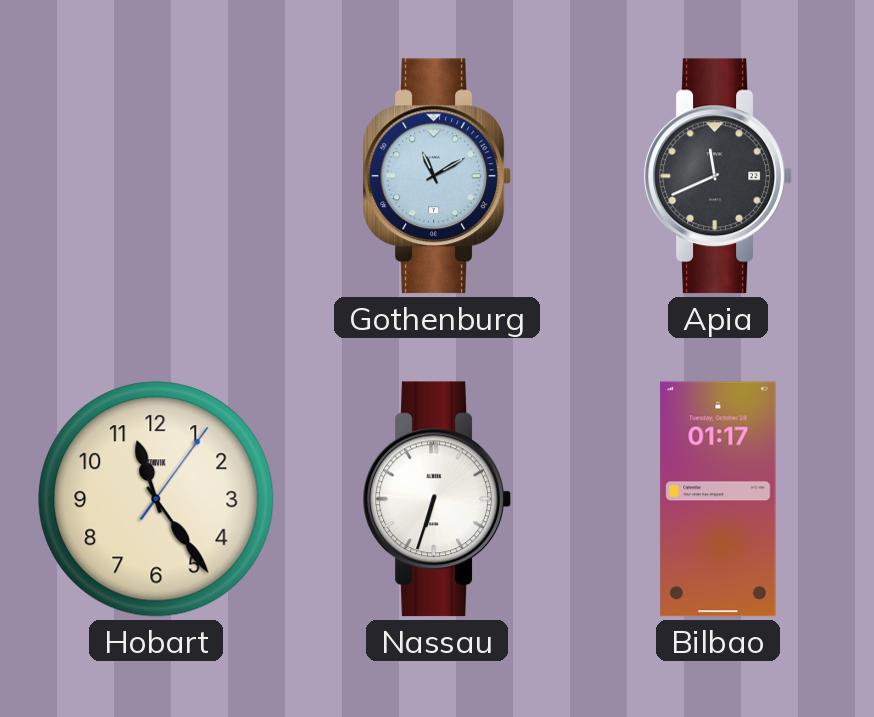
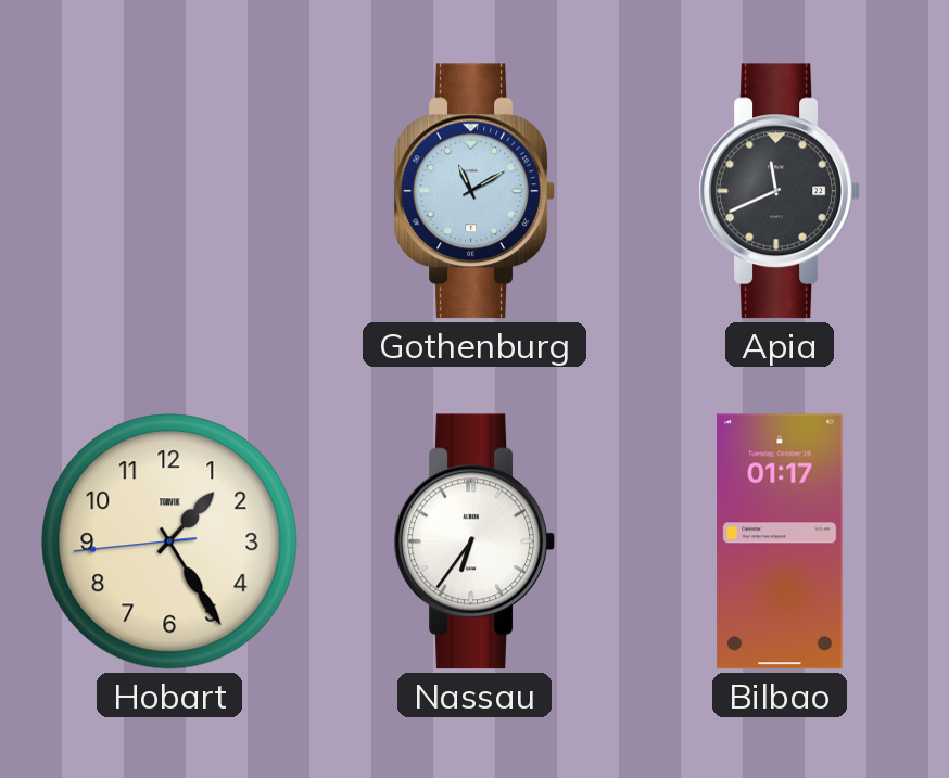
Hobart: 11:24 -> 1:24 (169, 541)
Nassau: 6:33 -> 6:36 (474, 541)
